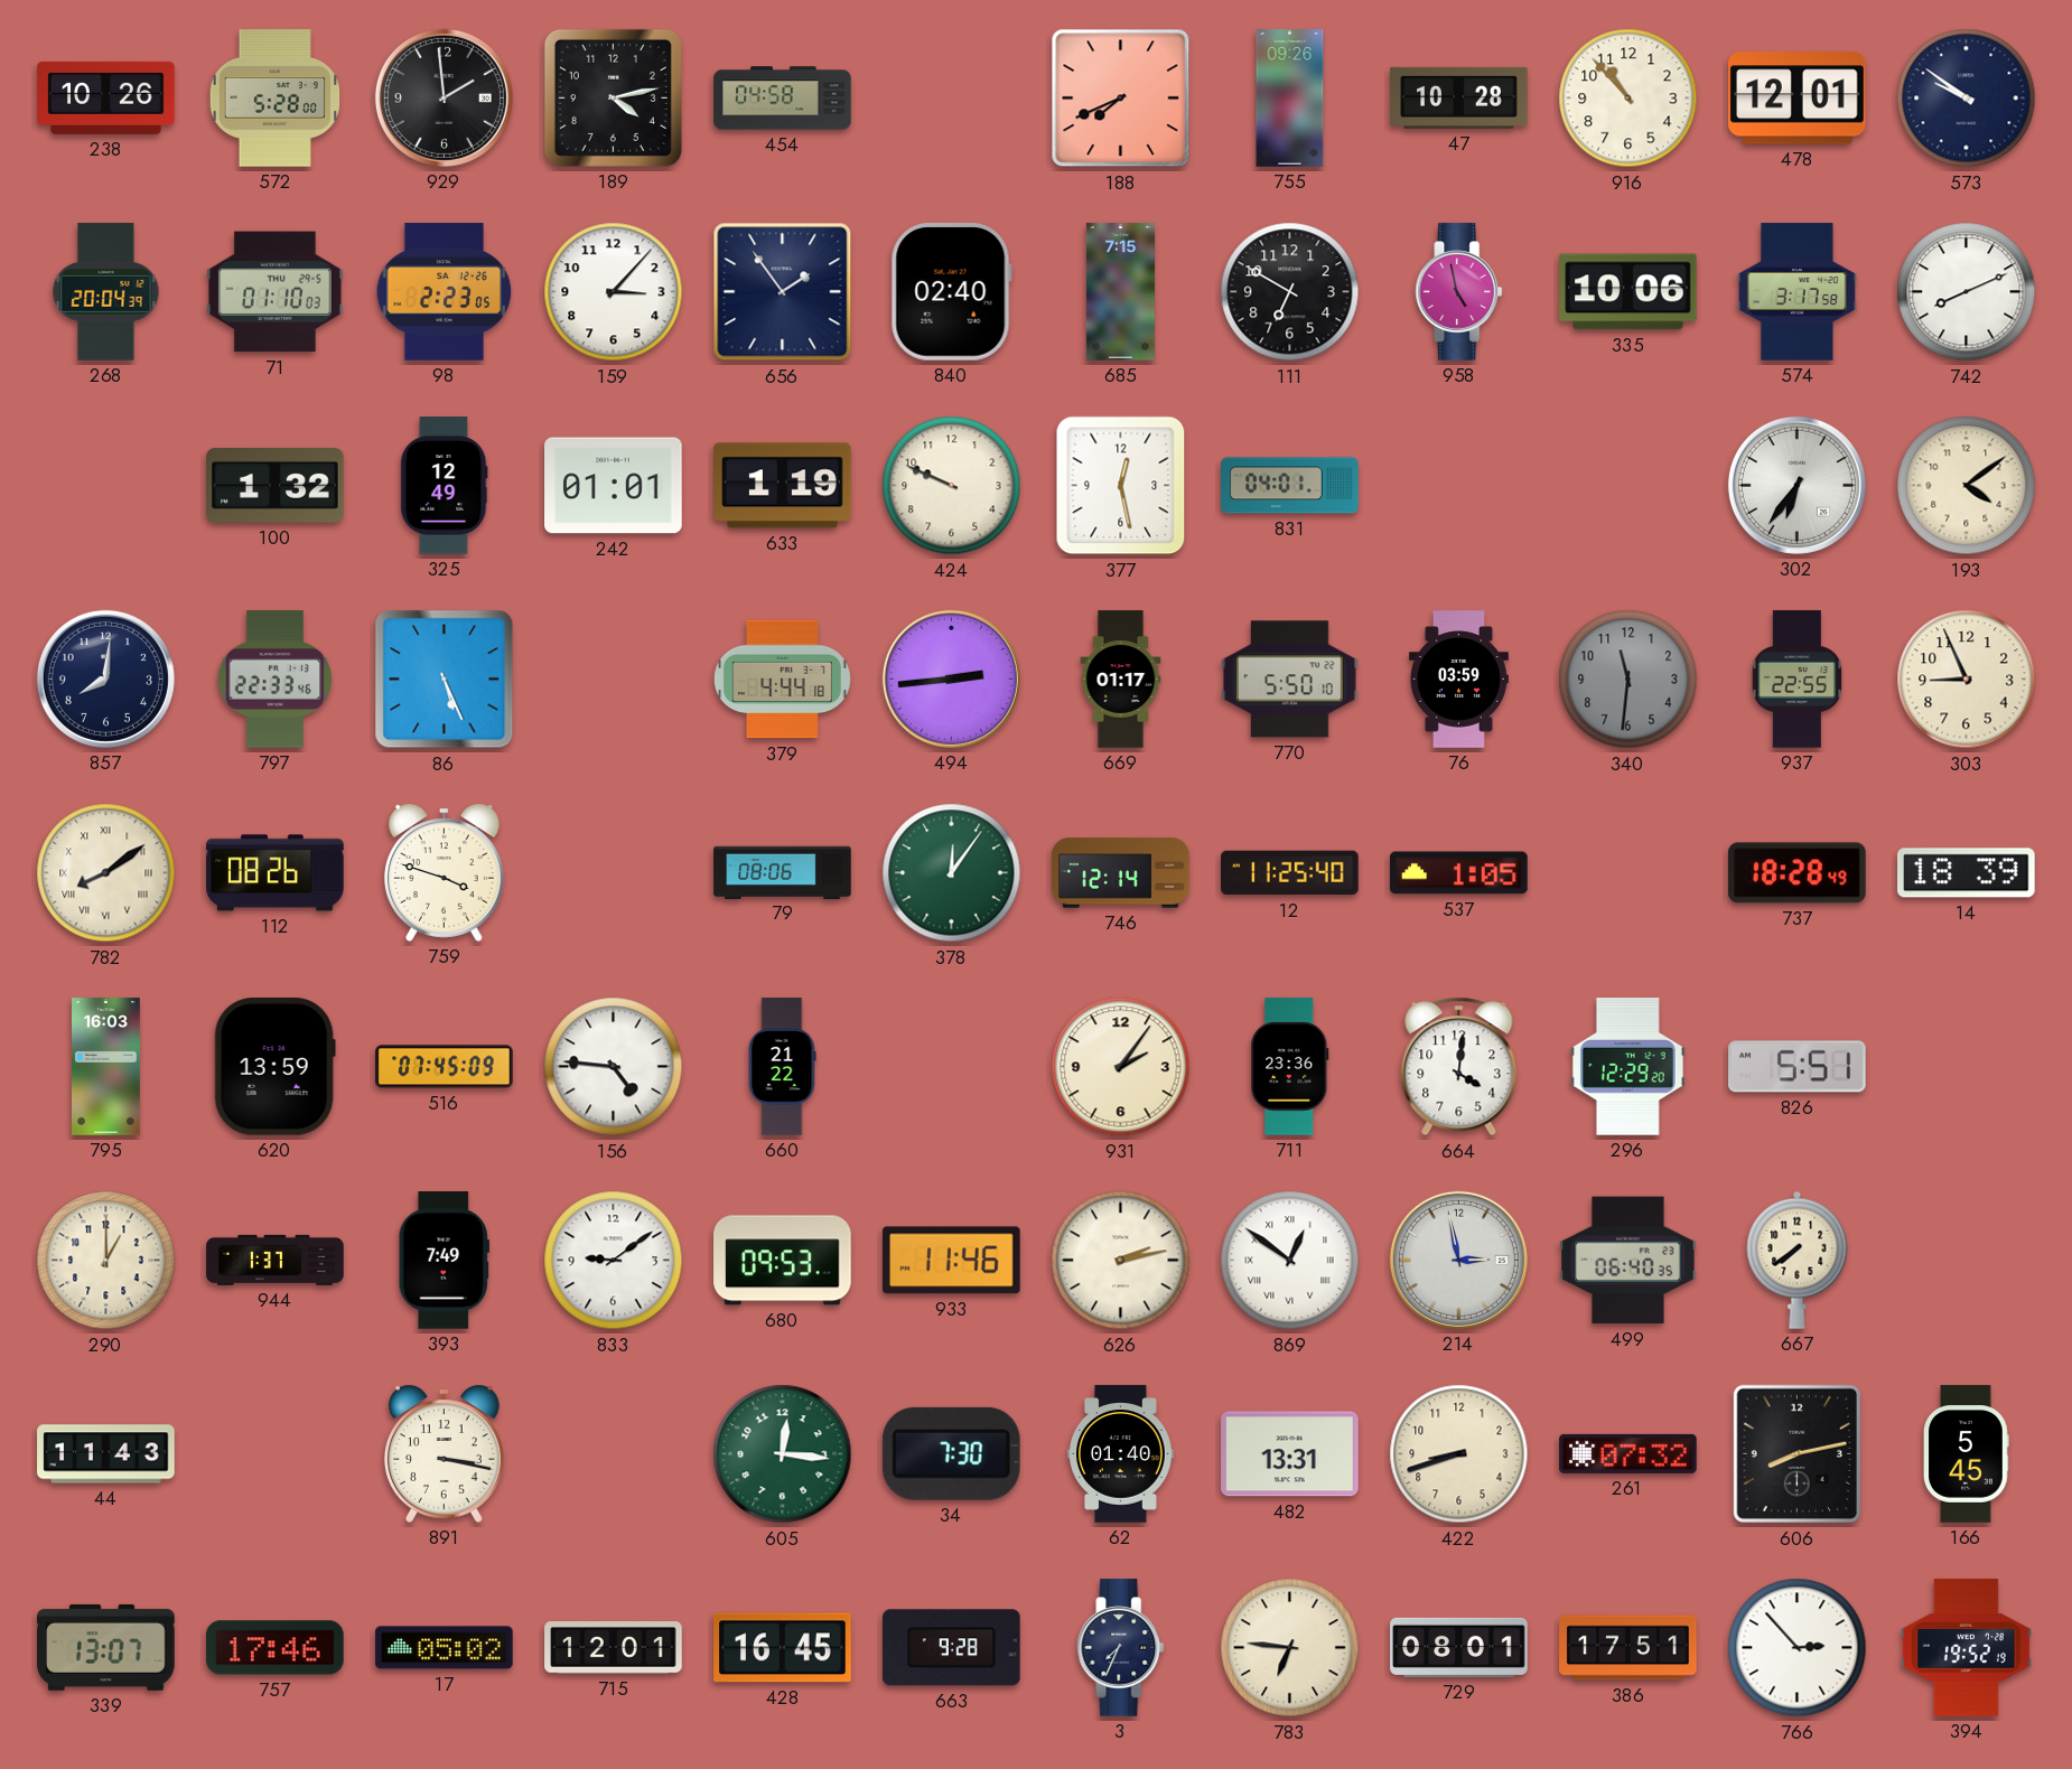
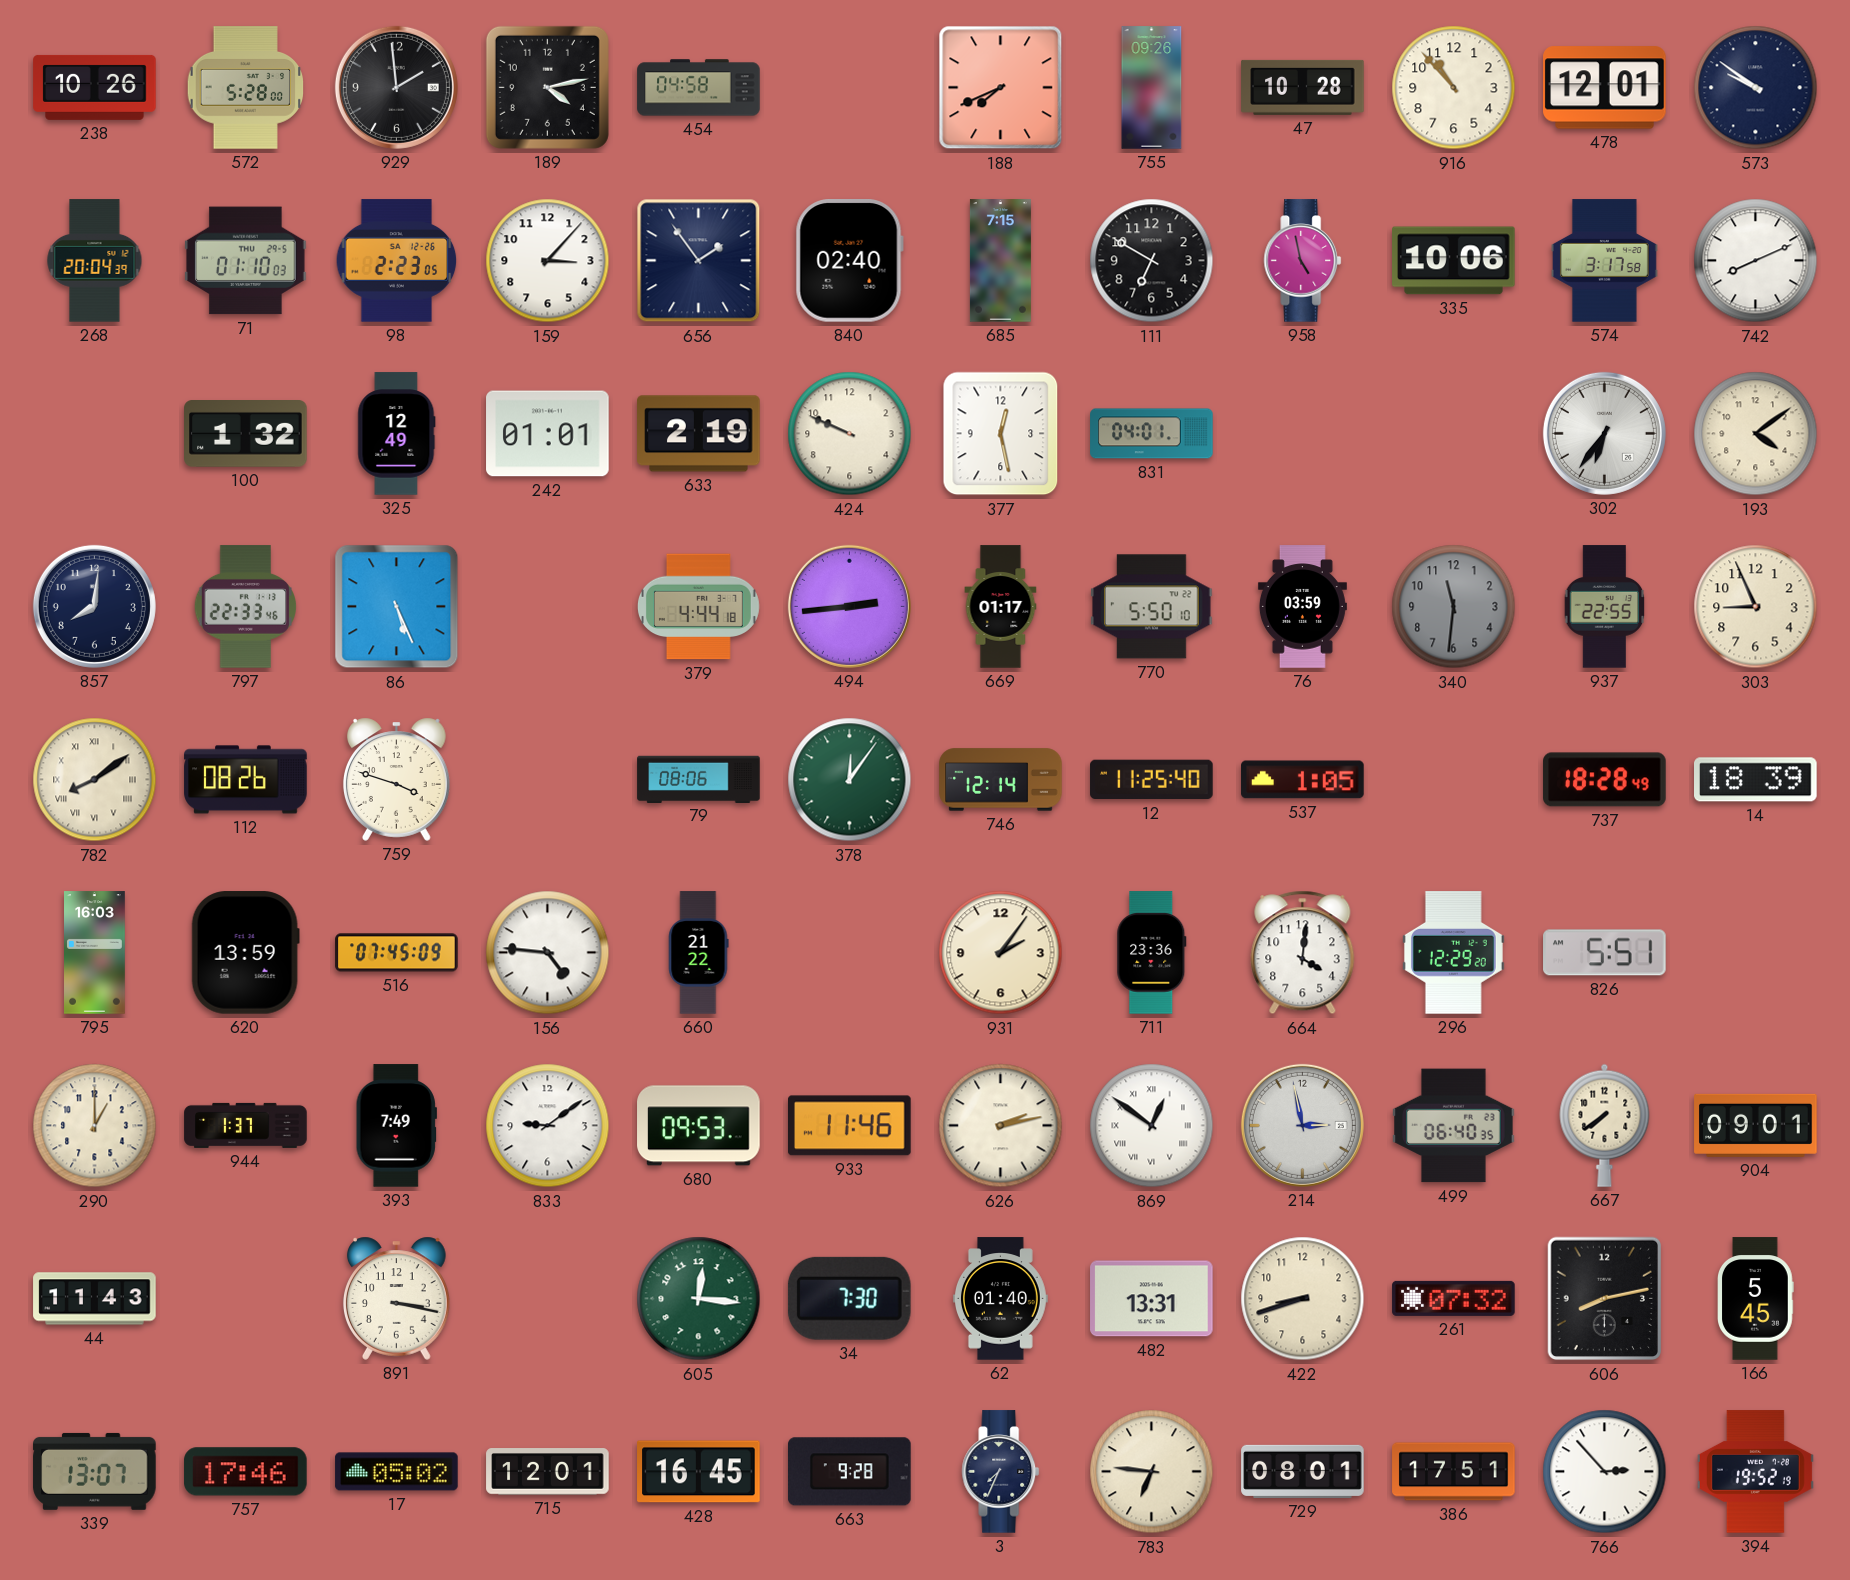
633: 1:19 -> 2:19 (699, 434)
904: none -> 09:01 (1756, 1125)
